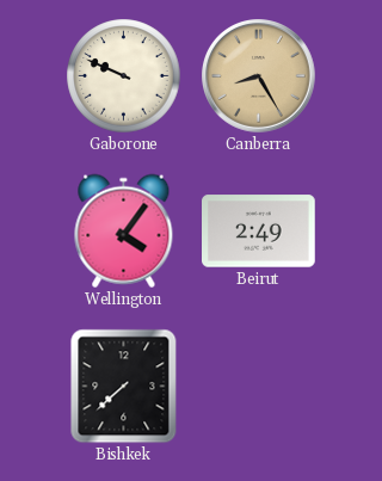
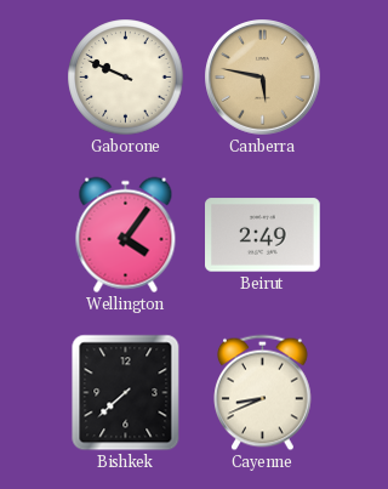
Canberra: 8:25 -> 5:47 (263, 78)
Cayenne: none -> 8:41 (263, 393)
